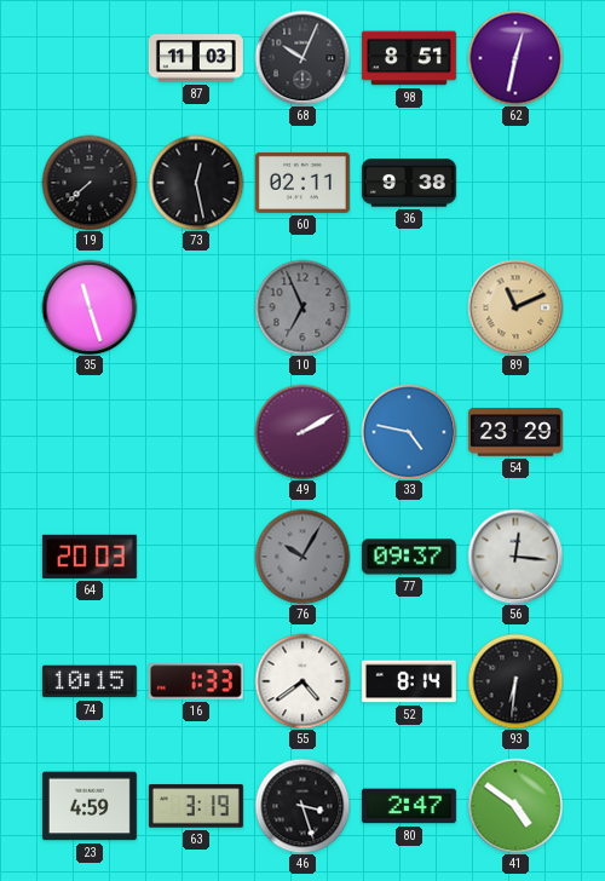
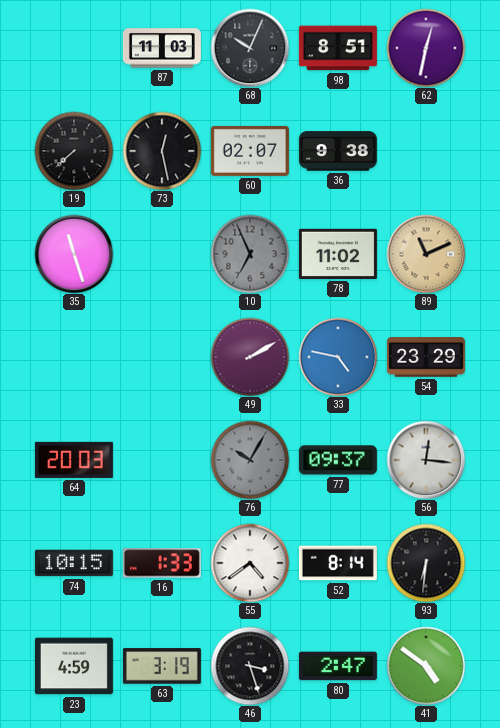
60: 02:11 -> 02:07 (250, 151)
78: none -> 11:02 (338, 254)
